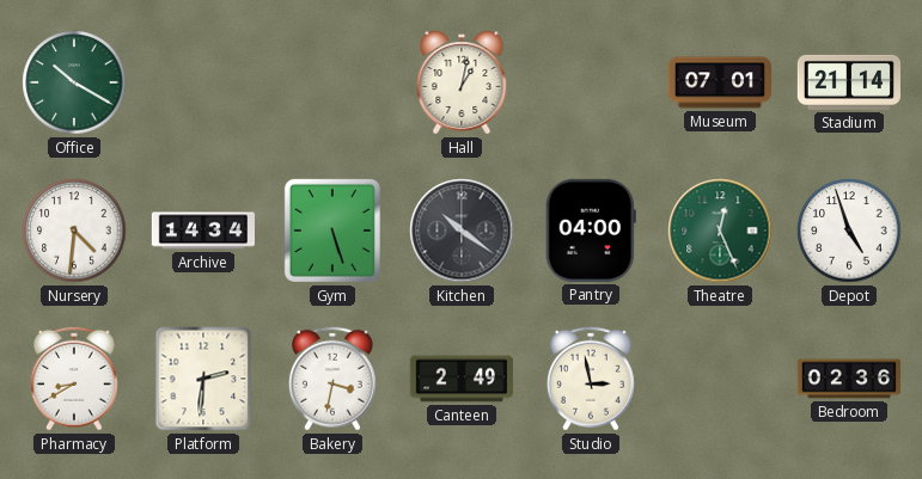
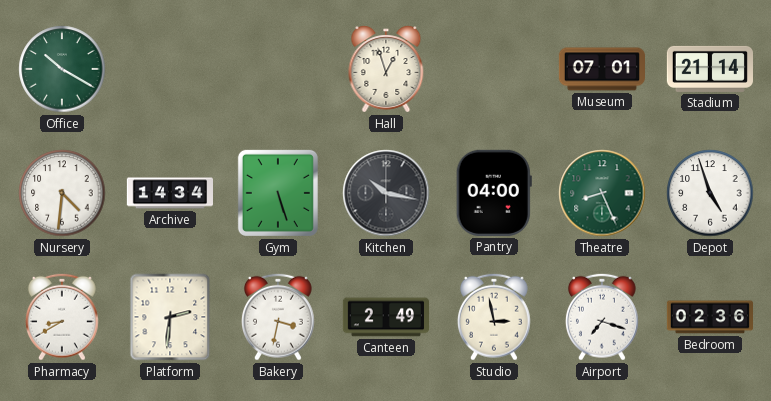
Hall: 1:02 -> 12:57 (386, 69)
Kitchen: 10:21 -> 10:17 (386, 193)
Theatre: 12:26 -> 8:26 (602, 193)
Airport: none -> 7:18 (602, 317)
